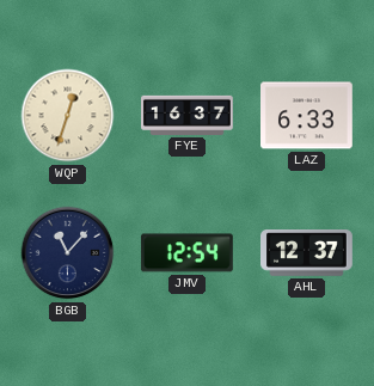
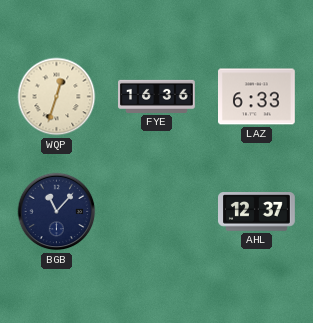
FYE: 16:37 -> 16:36 (157, 96)
JMV: 12:54 -> none (188, 253)
